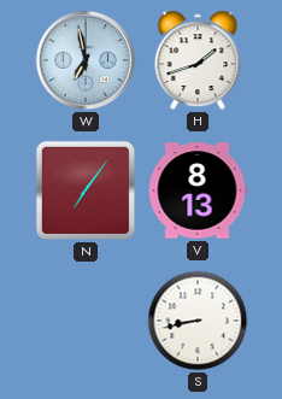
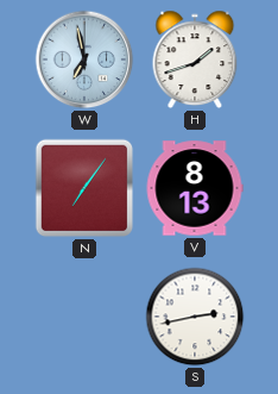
S: 8:43 -> 2:43 (195, 317)
